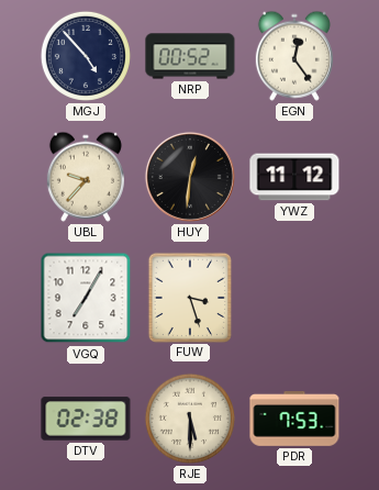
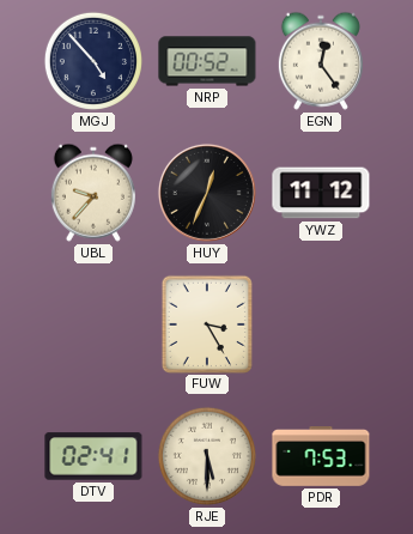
HUY: 12:31 -> 12:34 (207, 193)
VGQ: 7:05 -> none (86, 298)
FUW: 3:27 -> 3:25 (206, 323)
DTV: 02:38 -> 02:41 (93, 456)
